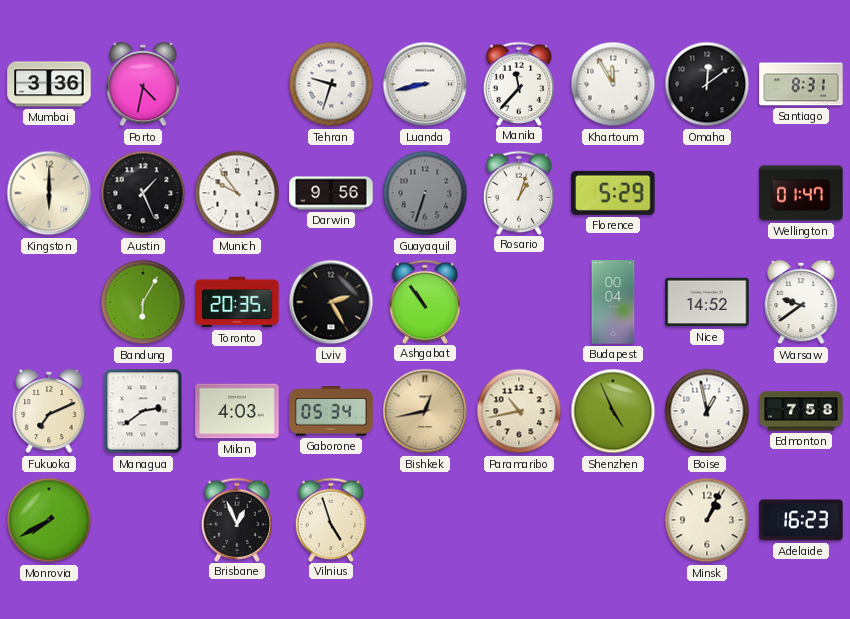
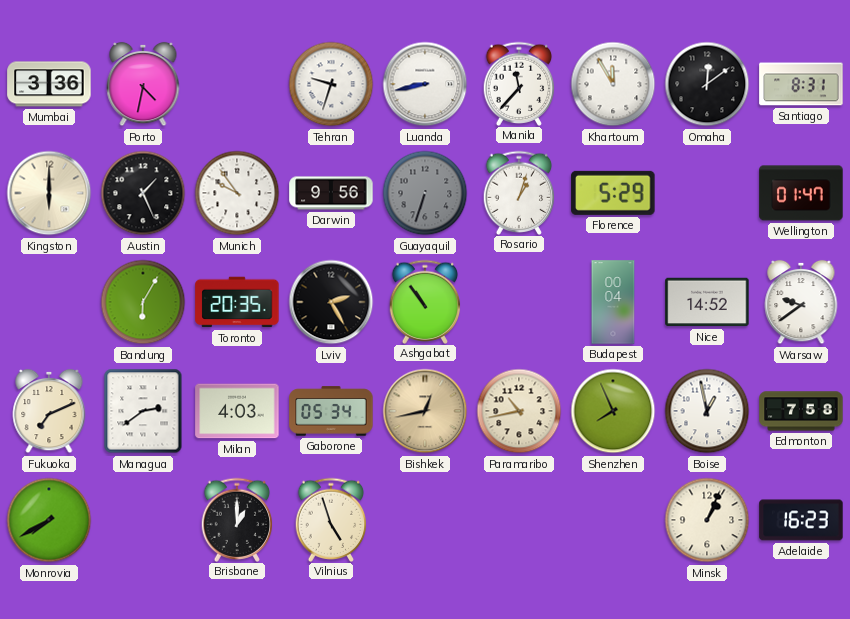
Shenzhen: 4:56 -> 7:56 (613, 411)
Brisbane: 12:56 -> 1:00 (237, 519)
